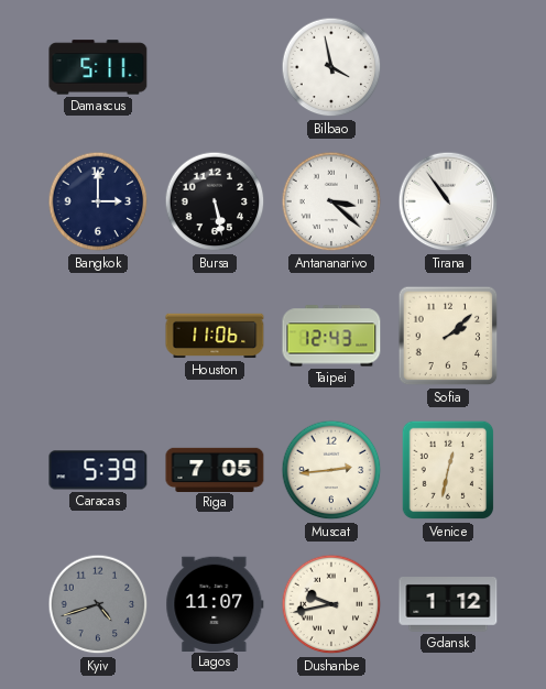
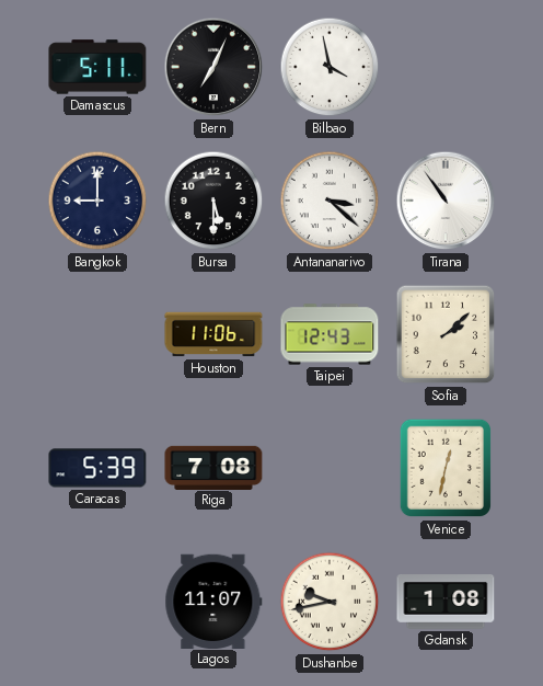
Bern: none -> 7:04 (213, 67)
Bangkok: 3:00 -> 9:00 (97, 201)
Bursa: 5:28 -> 5:30 (213, 201)
Riga: 7:05 -> 7:08 (213, 467)
Muscat: 2:44 -> none (331, 470)
Kyiv: 4:42 -> none (98, 604)
Gdansk: 1:12 -> 1:08 (446, 603)
